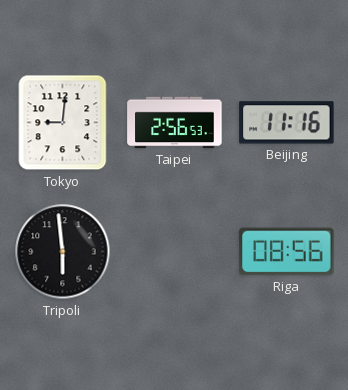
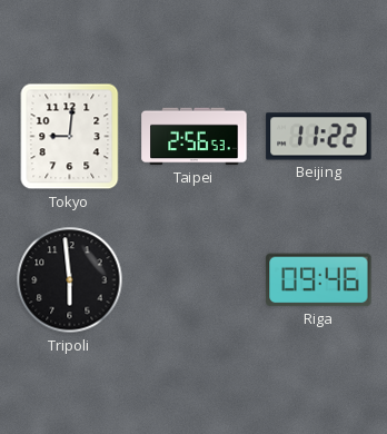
Beijing: 11:16 -> 11:22 (319, 137)
Riga: 08:56 -> 09:46 (319, 280)
